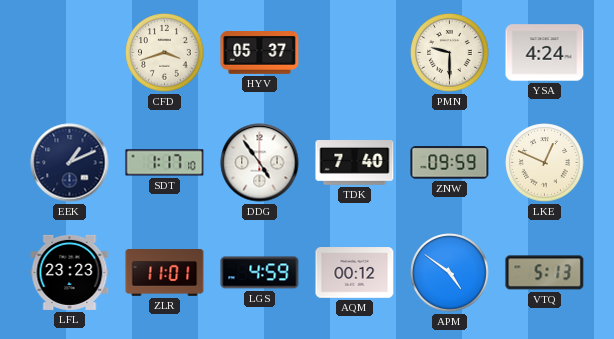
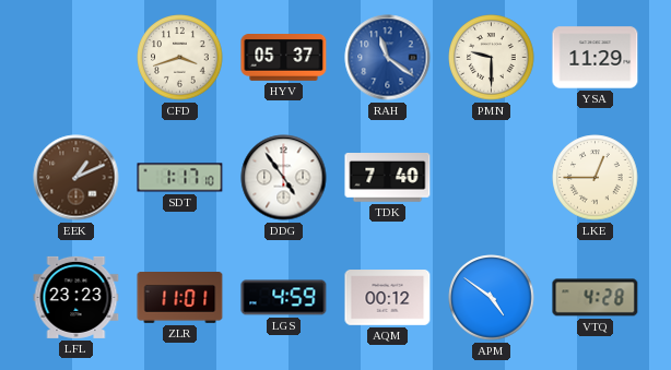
RAH: none -> 11:21 (388, 58)
YSA: 4:24 -> 11:29 (596, 58)
EEK dial: navy -> brown (76, 178)
ZNW: 09:59 -> none (450, 163)
LKE: 12:49 -> 12:45 (596, 178)
VTQ: 5:13 -> 4:28 (596, 298)
